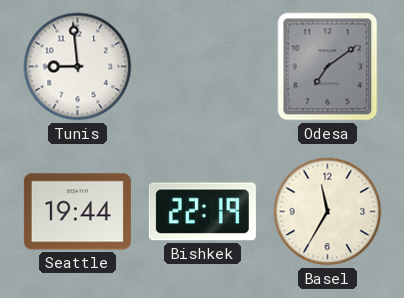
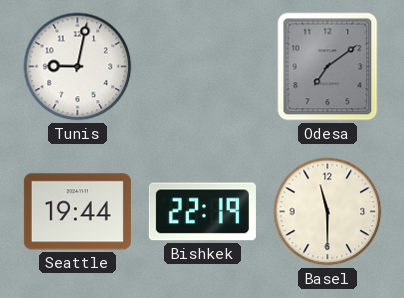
Tunis: 8:59 -> 9:02 (78, 67)
Basel: 11:35 -> 11:30 (328, 212)
